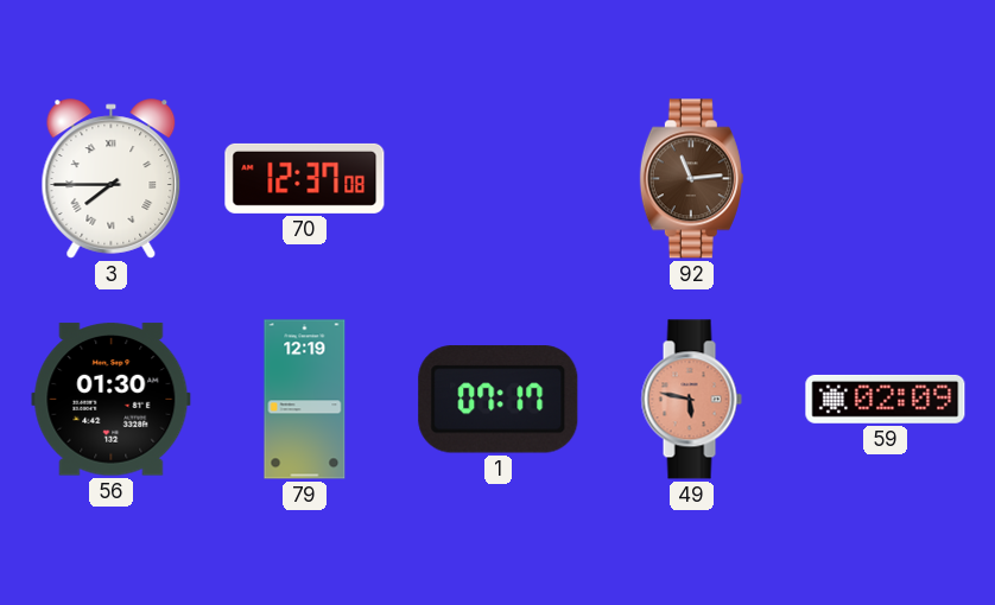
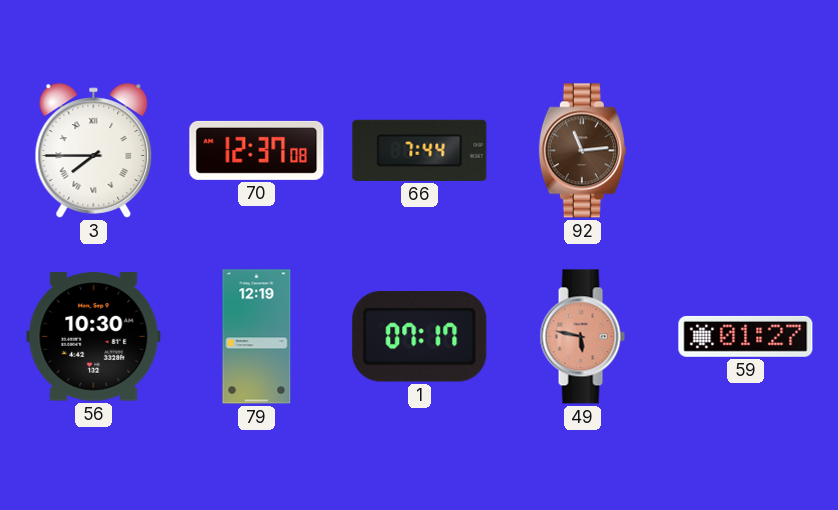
66: none -> 7:44 (420, 150)
56: 01:30 -> 10:30 (94, 337)
59: 02:09 -> 01:27 (746, 336)
